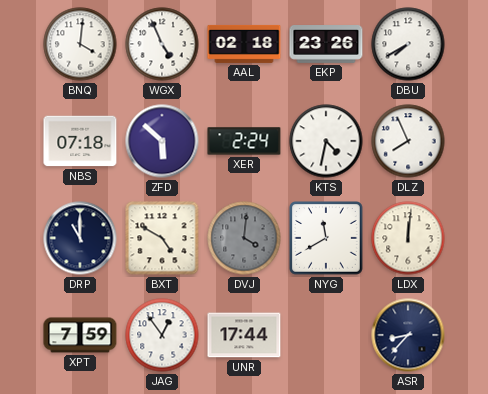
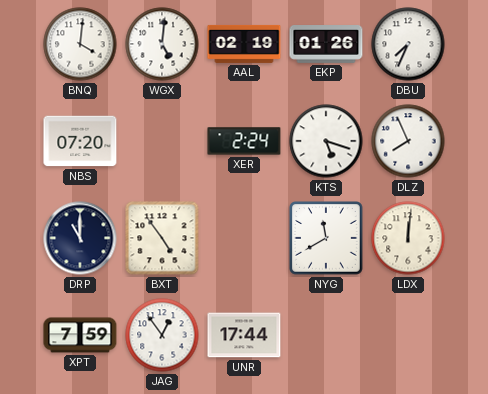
WGX: 4:56 -> 5:01 (162, 44)
AAL: 02:18 -> 02:19 (244, 44)
EKP: 23:26 -> 01:26 (326, 45)
DBU: 7:40 -> 7:34 (408, 44)
NBS: 07:18 -> 07:20 (80, 141)
ZFD: 5:52 -> none (162, 141)
KTS: 4:32 -> 5:18 (326, 141)
BXT: 4:50 -> 4:54 (162, 238)
DVJ: 4:01 -> none (244, 238)
ASR: 8:37 -> none (408, 335)
